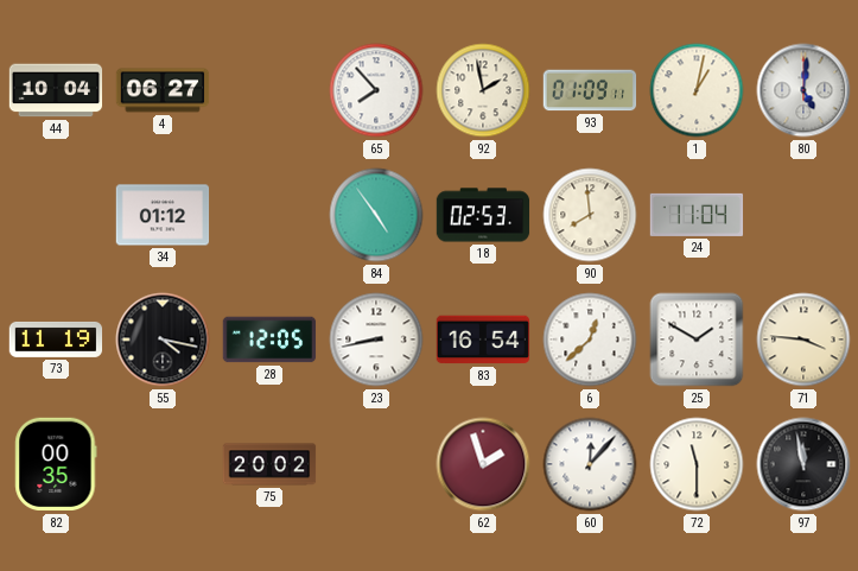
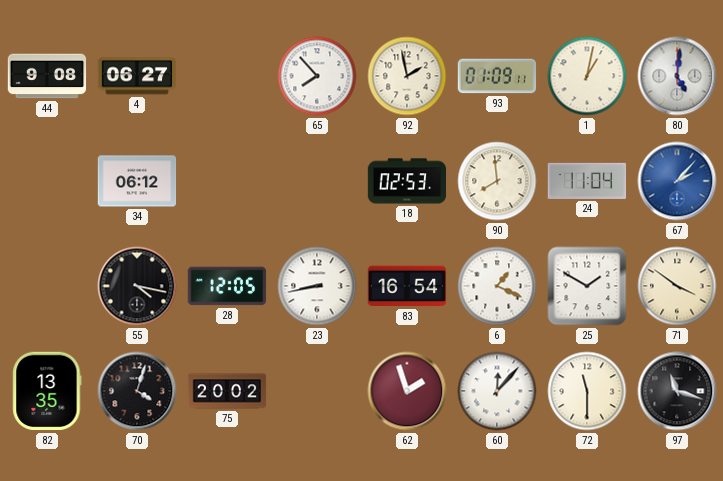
44: 10:04 -> 9:08 (47, 76)
34: 01:12 -> 06:12 (137, 181)
84: 4:54 -> none (376, 215)
67: none -> 2:07 (677, 181)
73: 11:19 -> none (56, 340)
6: 12:38 -> 1:19 (497, 286)
71: 3:46 -> 3:51 (677, 286)
82: 00:35 -> 13:35 (47, 391)
70: none -> 4:03 (137, 391)
97: 11:58 -> 11:18 (677, 391)
